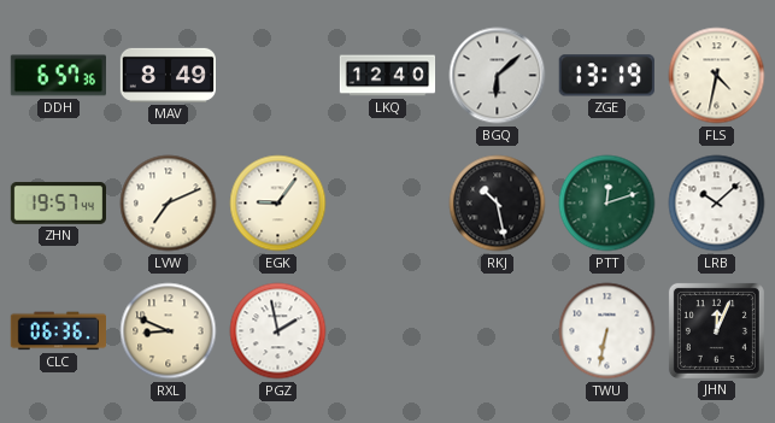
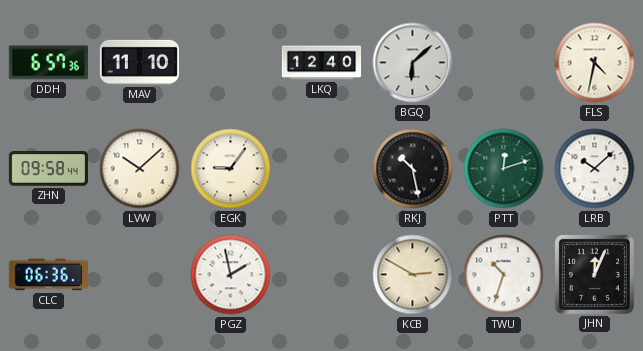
MAV: 8:49 -> 11:10 (139, 62)
ZGE: 13:19 -> none (606, 76)
ZHN: 19:57 -> 09:58 (48, 169)
LVW: 7:11 -> 10:08 (140, 169)
RXL: 8:49 -> none (169, 331)
KCB: none -> 2:50 (413, 275)
TWU: 6:32 -> 10:33 (504, 275)
